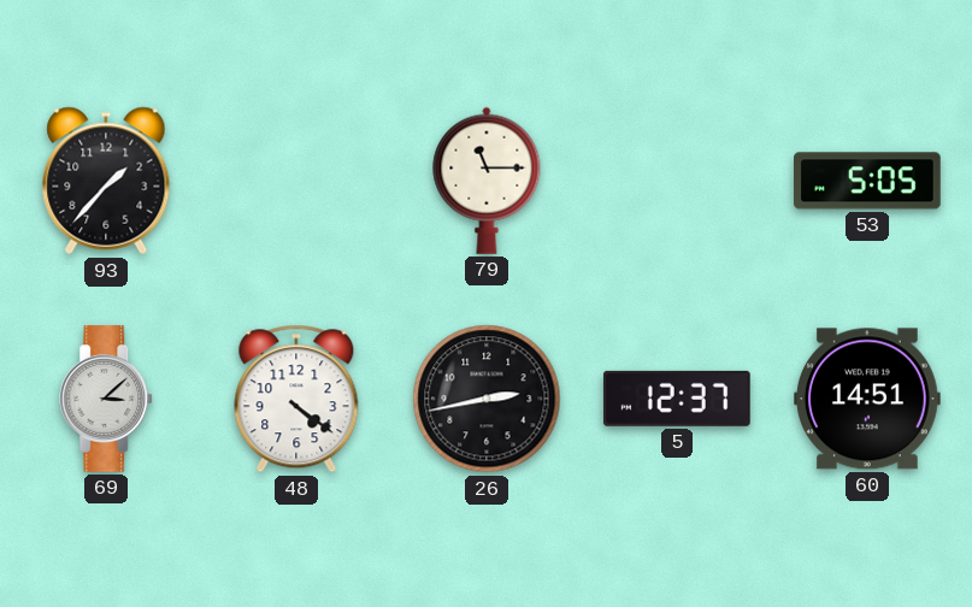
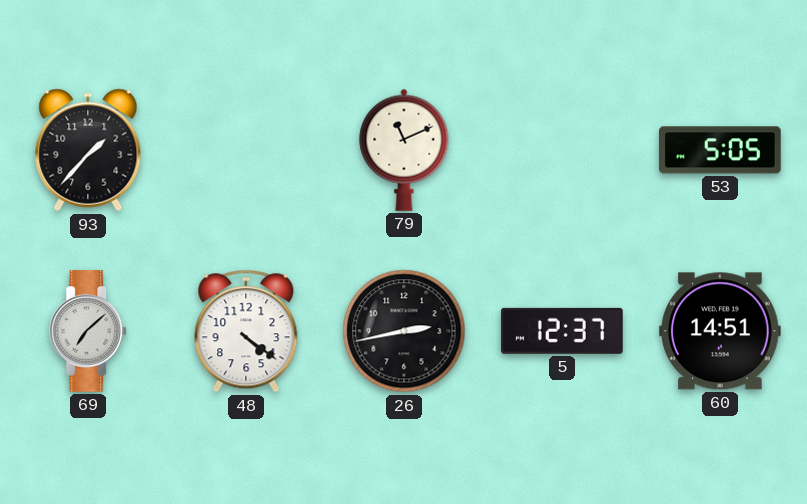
79: 11:15 -> 11:11 (404, 150)
69: 3:08 -> 7:08 (89, 331)
